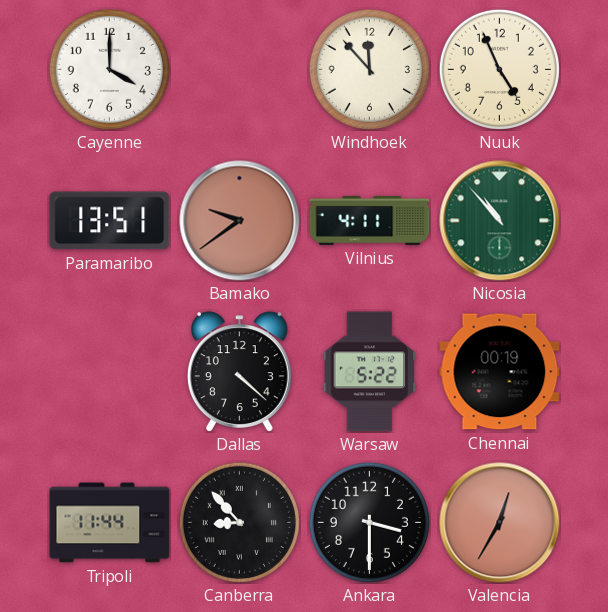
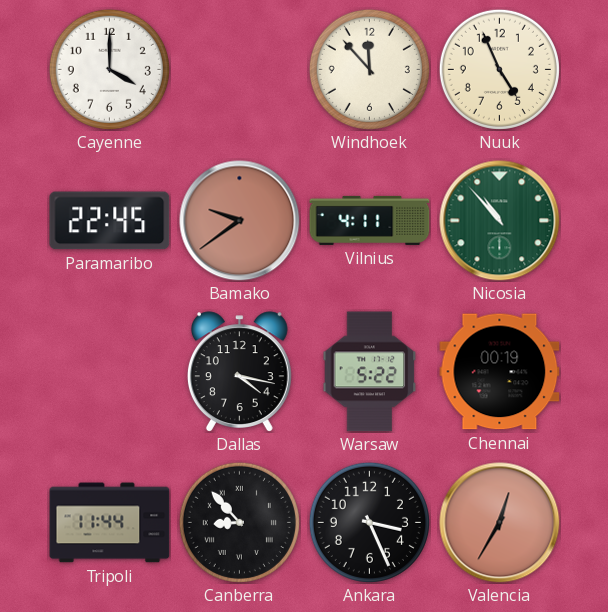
Paramaribo: 13:51 -> 22:45 (110, 221)
Dallas: 4:22 -> 4:17 (239, 372)
Ankara: 3:30 -> 3:26 (369, 522)
